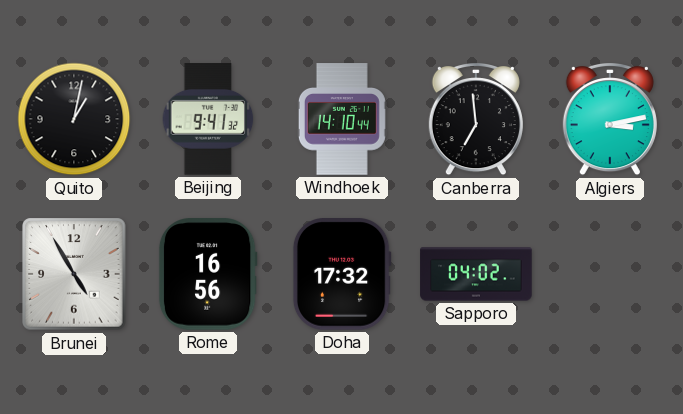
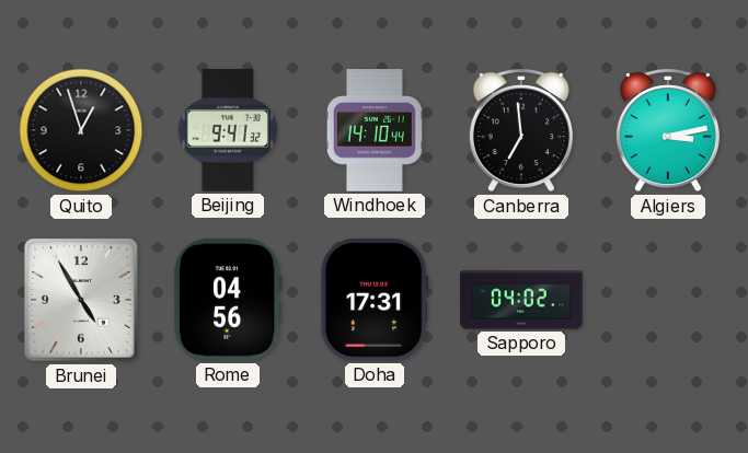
Quito: 1:02 -> 12:57 (81, 130)
Rome: 16:56 -> 04:56 (228, 300)
Doha: 17:32 -> 17:31 (375, 301)
